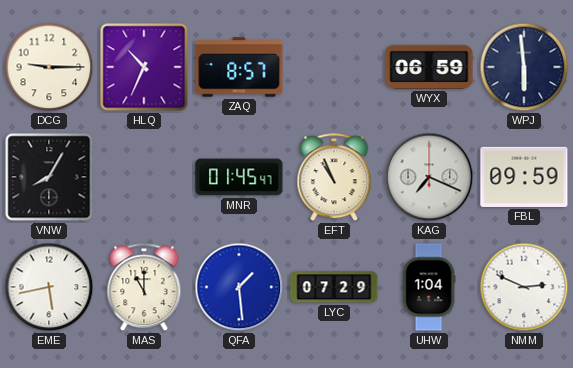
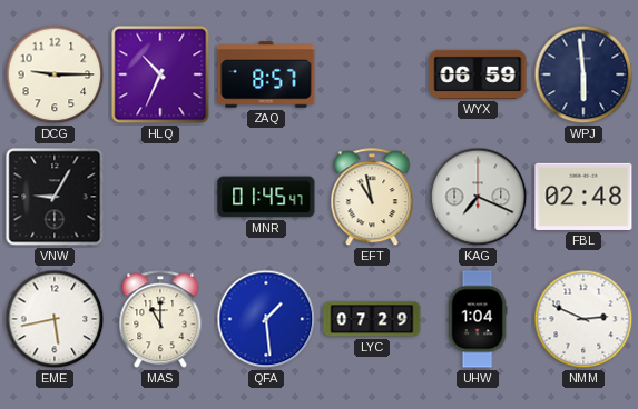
VNW: 8:05 -> 9:05 (55, 197)
EFT: 10:56 -> 10:58 (372, 198)
FBL: 09:59 -> 02:48 (583, 197)
